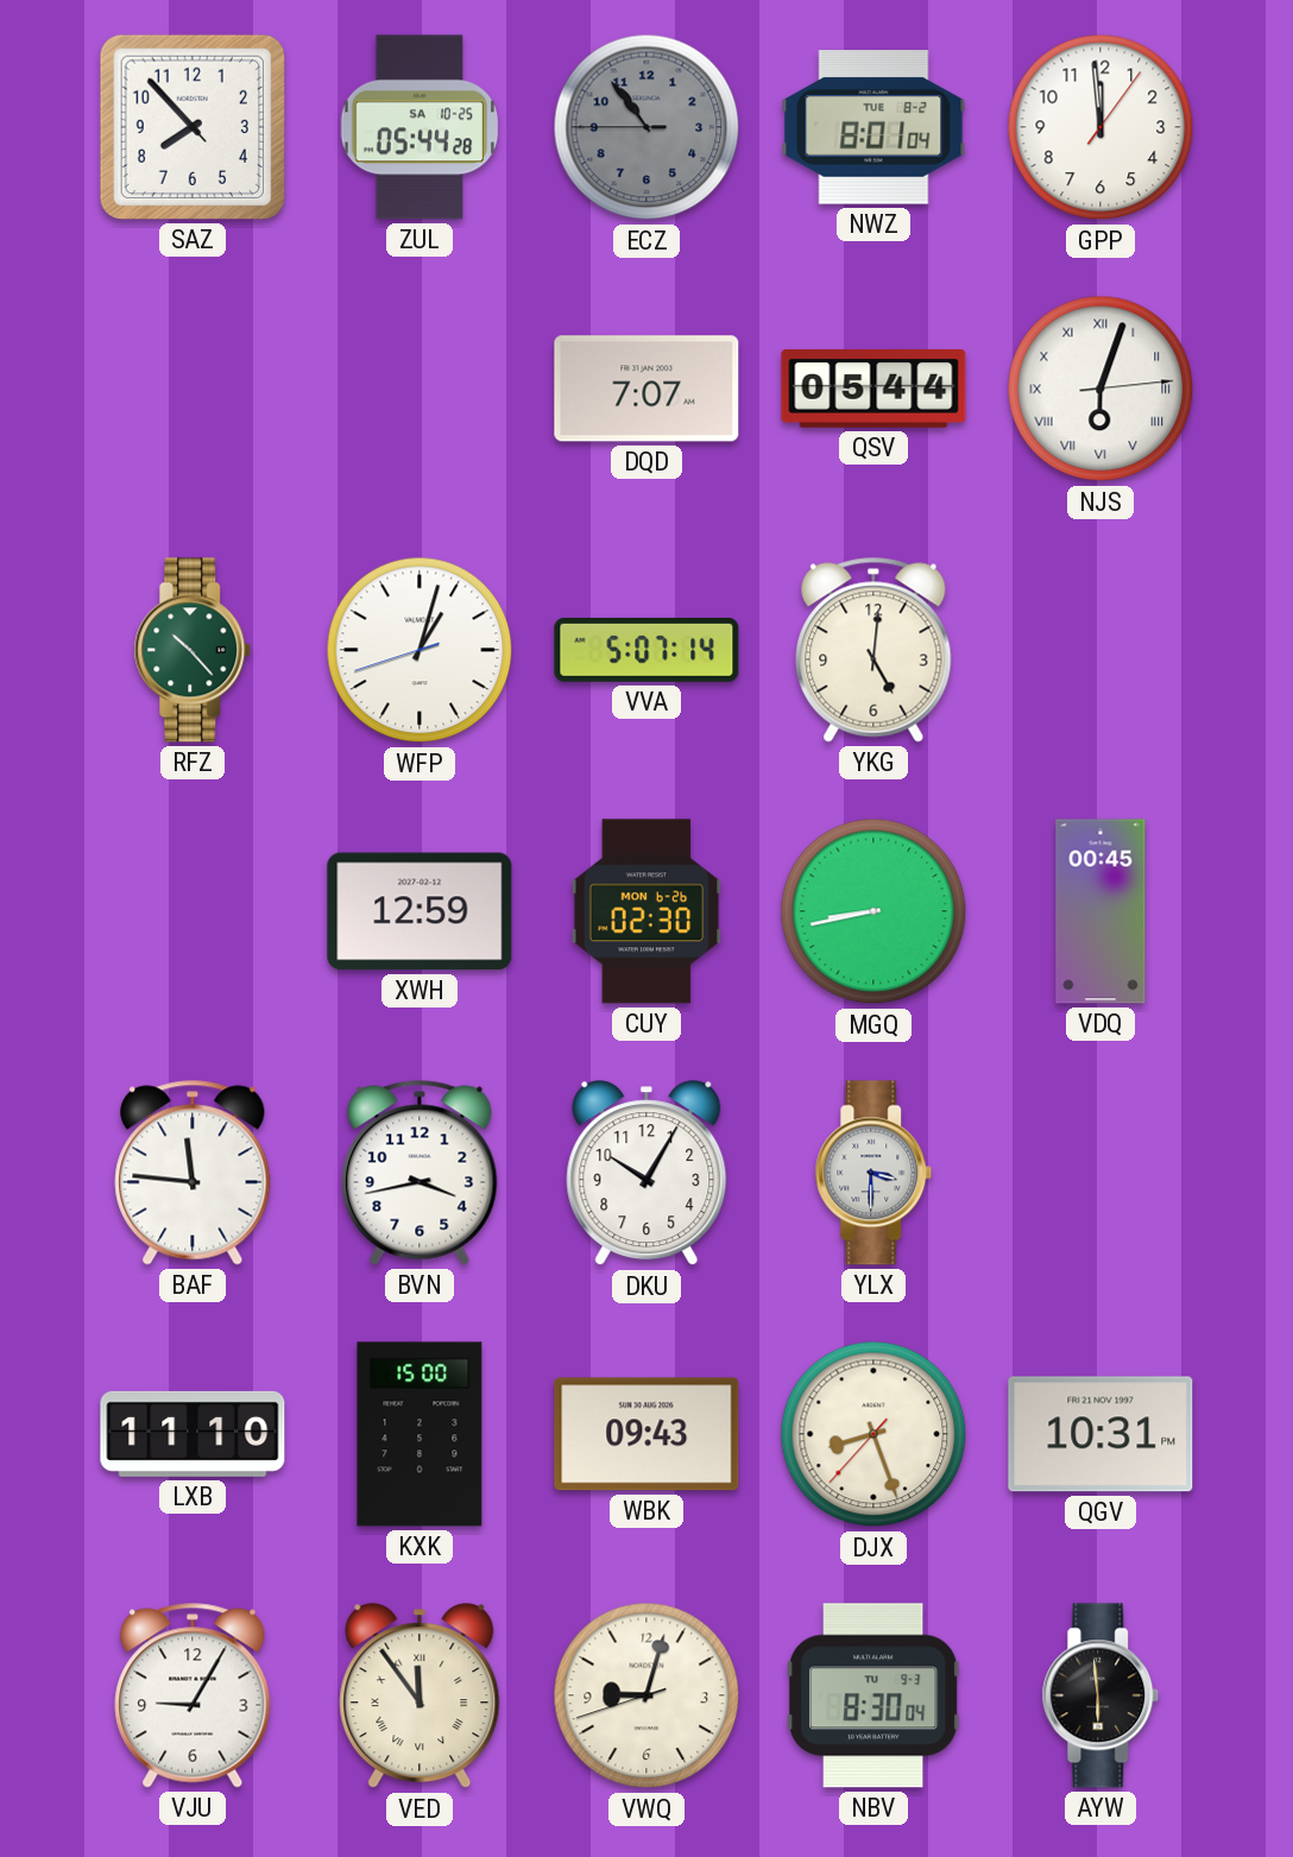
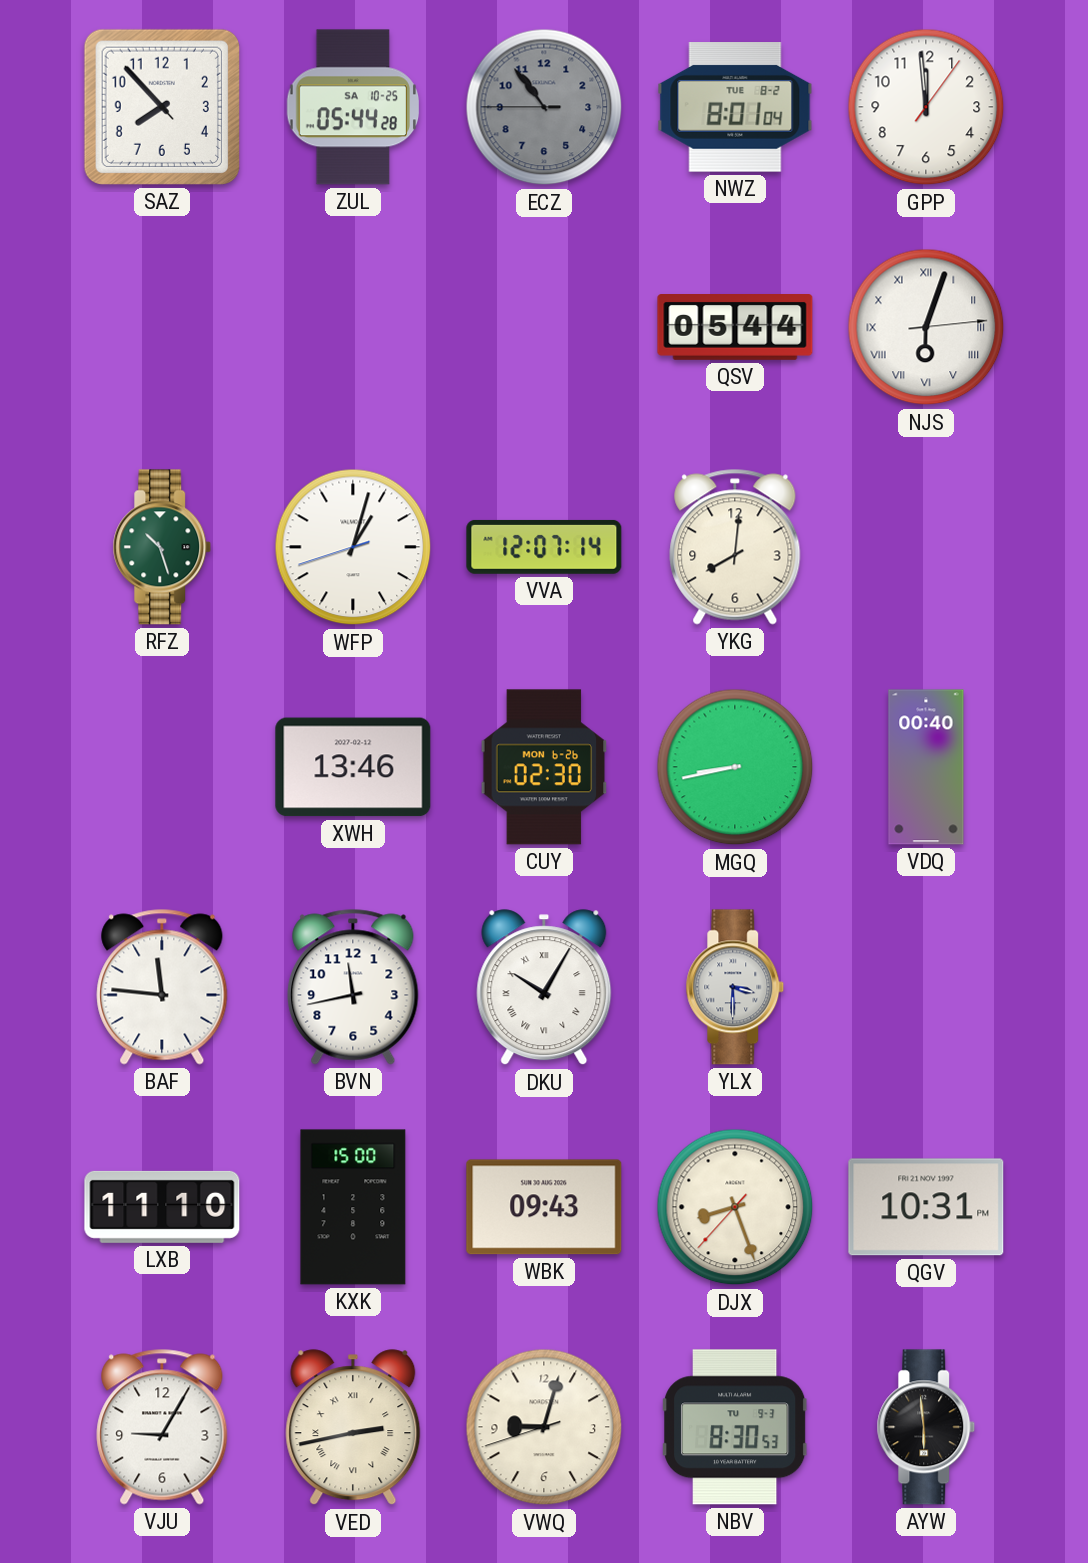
DQD: 7:07 -> none (646, 389)
RFZ: 10:23 -> 10:27 (162, 547)
VVA: 5:07 -> 12:07 (544, 547)
YKG: 5:01 -> 8:01 (735, 547)
XWH: 12:59 -> 13:46 (353, 767)
VDQ: 00:45 -> 00:40 (926, 767)
BVN: 3:43 -> 11:43 (353, 987)
DKU numerals: Arabic -> Roman (544, 988)
VED: 11:54 -> 2:43 (353, 1428)
NBV: 8:30:04 -> 8:30:53 (736, 1427)
